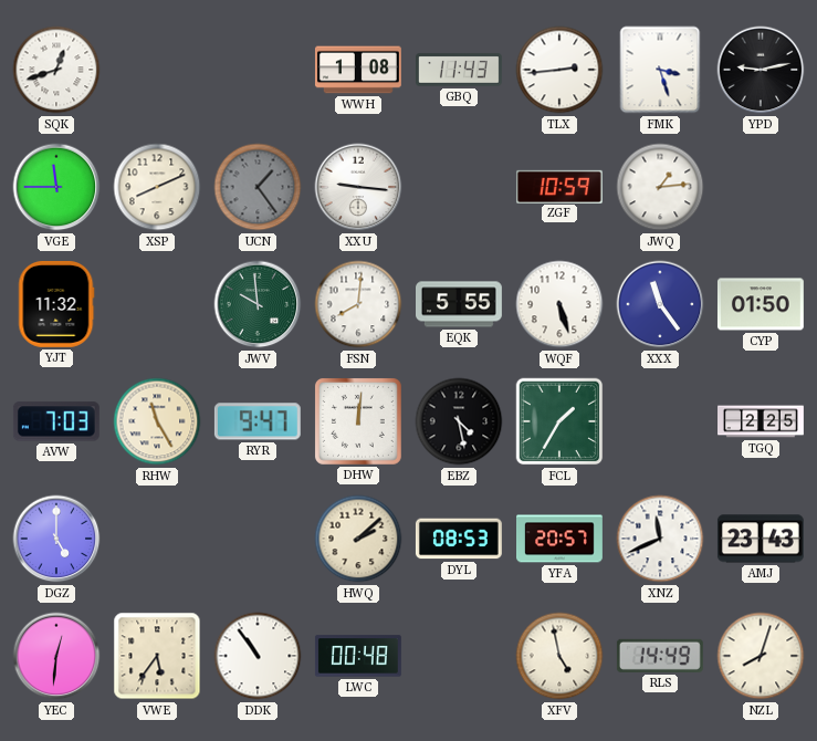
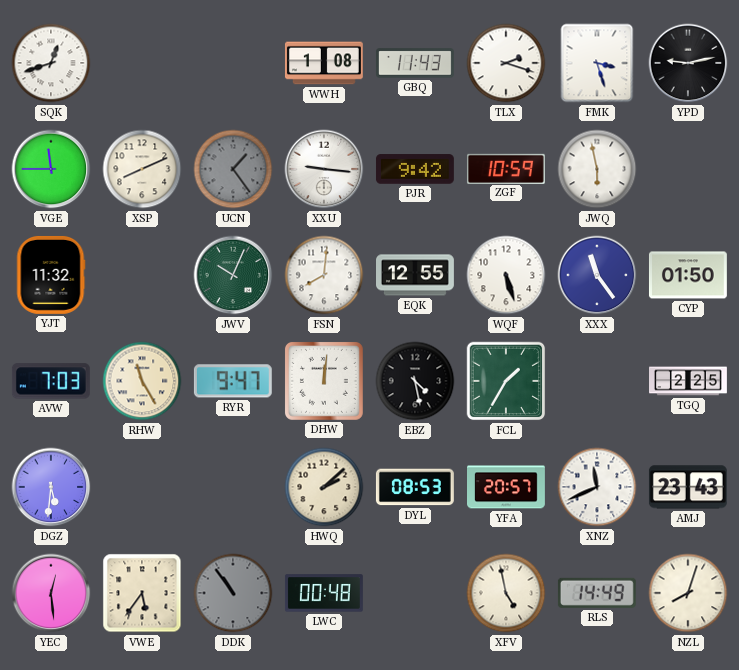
TLX: 2:44 -> 2:18 (506, 63)
PJR: none -> 9:42 (415, 169)
JWQ: 1:14 -> 5:58 (597, 169)
JWV: 9:59 -> 10:04 (233, 275)
EQK: 5:55 -> 12:55 (416, 275)
DGZ: 5:00 -> 5:31 (51, 487)
YEC: 12:31 -> 12:29 (51, 593)
DDK dial: white -> grey (233, 593)
